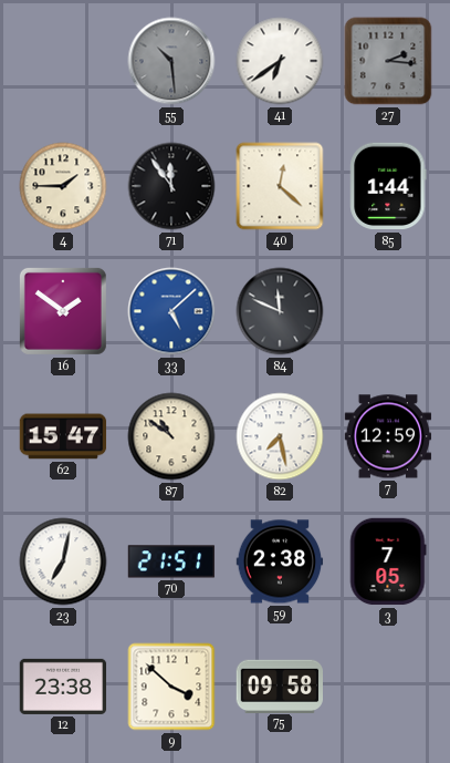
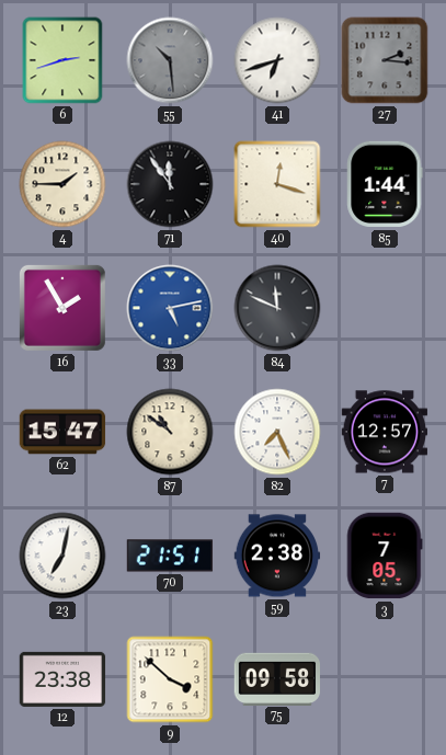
6: none -> 2:42 (62, 60)
41: 6:39 -> 6:42 (277, 60)
40: 12:22 -> 12:18 (277, 184)
16: 1:51 -> 1:55 (62, 308)
33: 5:08 -> 5:13 (170, 308)
82: 7:28 -> 7:26 (277, 432)
7: 12:59 -> 12:57 (385, 432)
